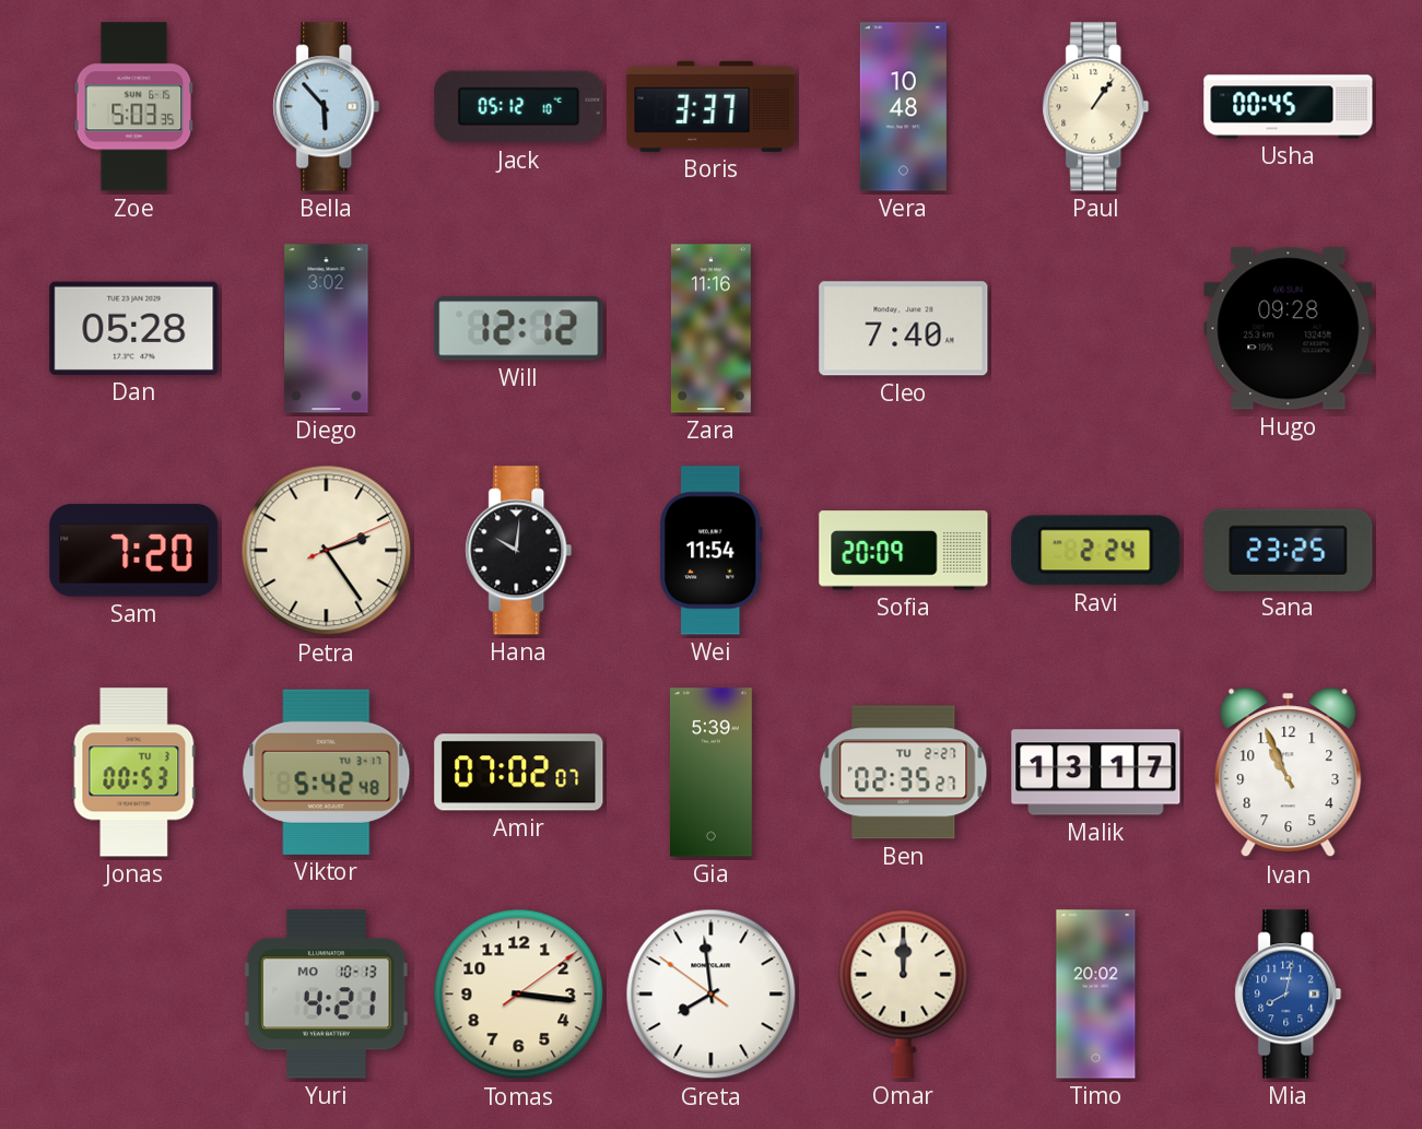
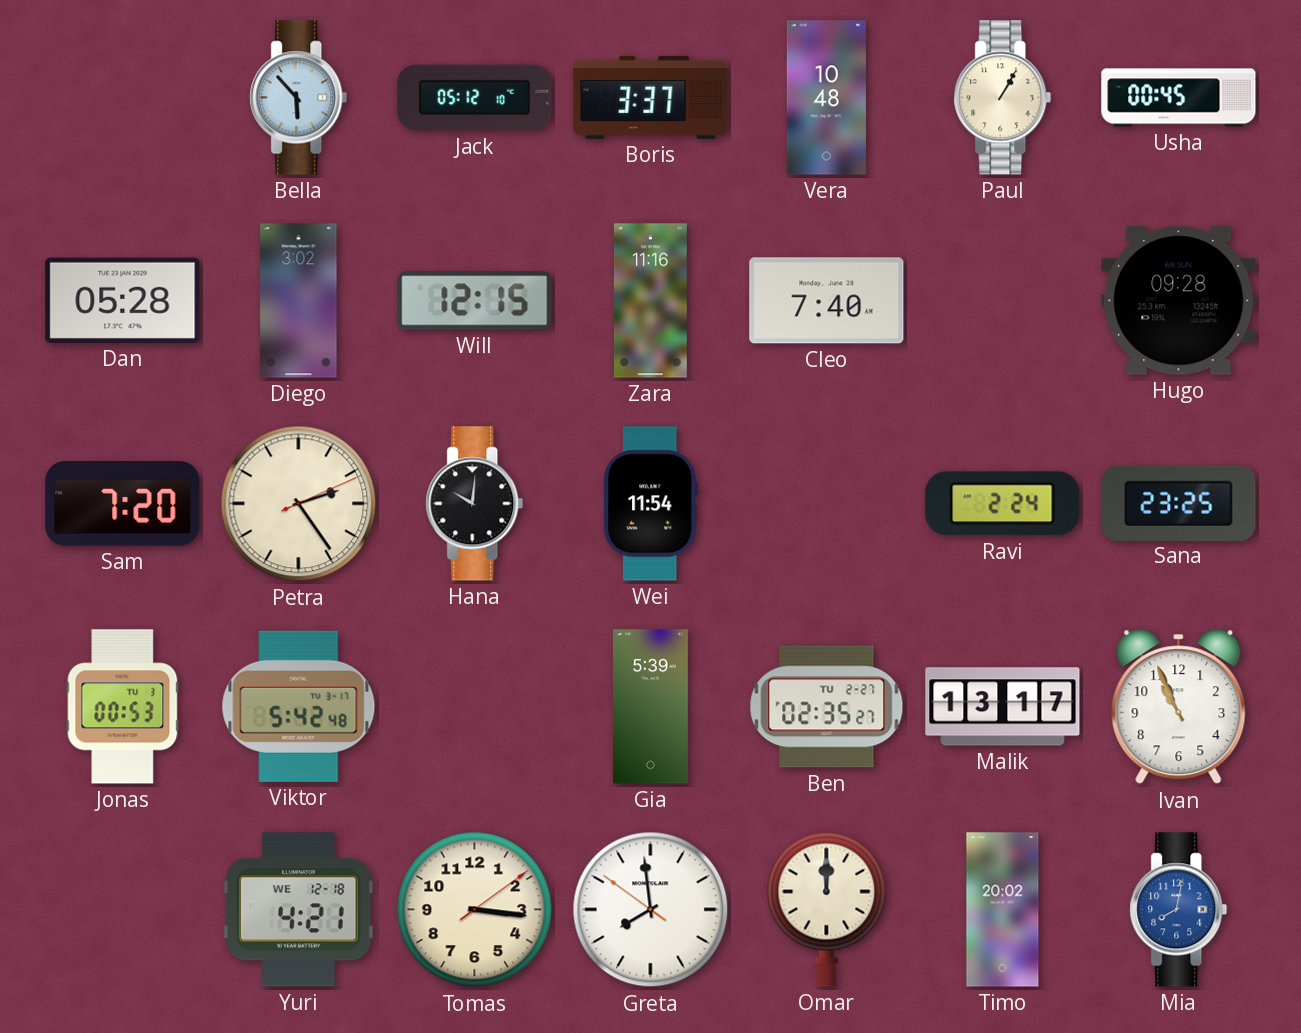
Zoe: 5:03 -> none (134, 107)
Paul: 1:06 -> 1:05 (1003, 98)
Will: 12:12 -> 12:15 (475, 301)
Sofia: 20:09 -> none (904, 551)
Amir: 07:02 -> none (519, 773)
Yuri date: MO 10-13 -> WE 12-18 (299, 910)
